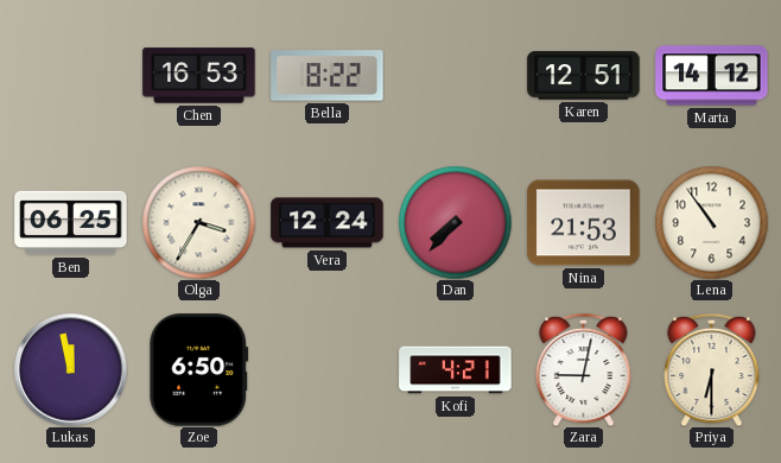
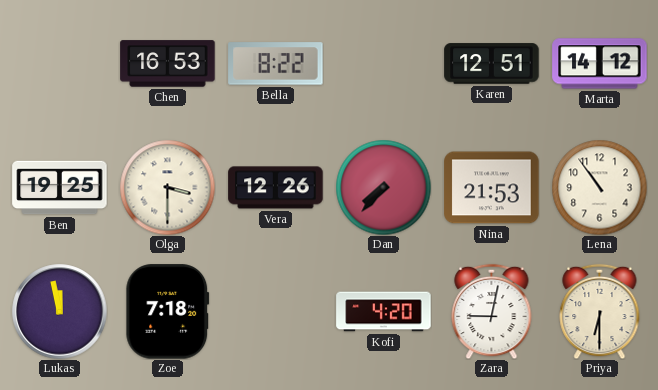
Ben: 06:25 -> 19:25 (60, 188)
Olga: 3:35 -> 3:30 (167, 187)
Vera: 12:24 -> 12:26 (276, 188)
Zoe: 6:50 -> 7:18 (168, 312)
Kofi: 4:21 -> 4:20 (384, 312)
